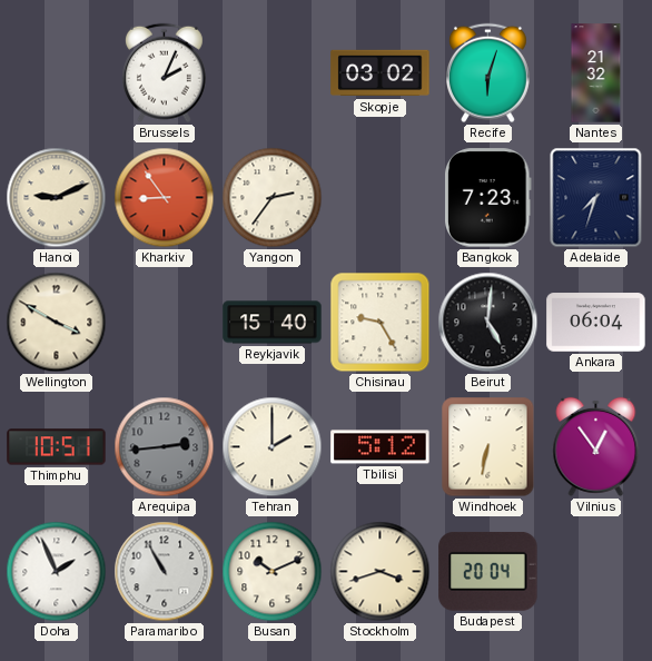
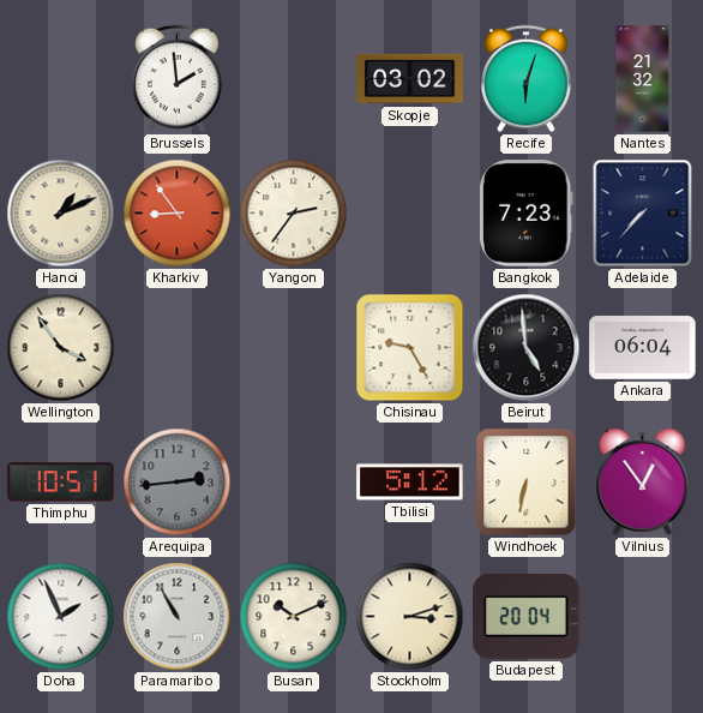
Brussels: 2:04 -> 1:59 (176, 79)
Hanoi: 9:11 -> 1:11 (61, 214)
Adelaide: 7:33 -> 7:37 (643, 214)
Wellington: 3:50 -> 3:54 (61, 348)
Reykjavik: 15:40 -> none (273, 323)
Beirut: 5:01 -> 4:59 (527, 348)
Tehran: 2:00 -> none (273, 447)
Stockholm: 3:42 -> 3:12 (410, 617)
